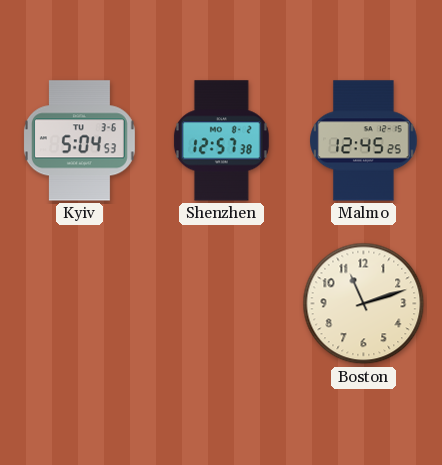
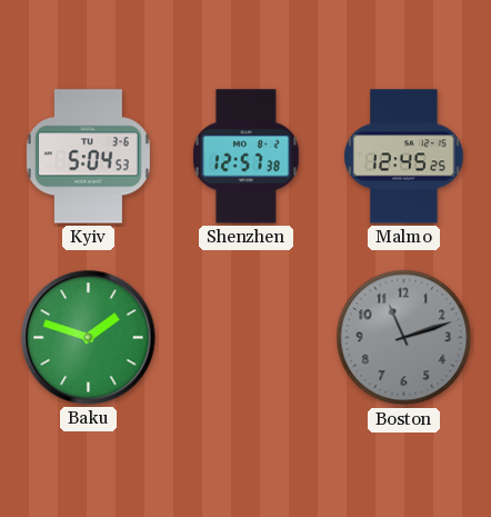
Baku: none -> 1:48 (89, 338)
Boston dial: cream -> grey (404, 338)
